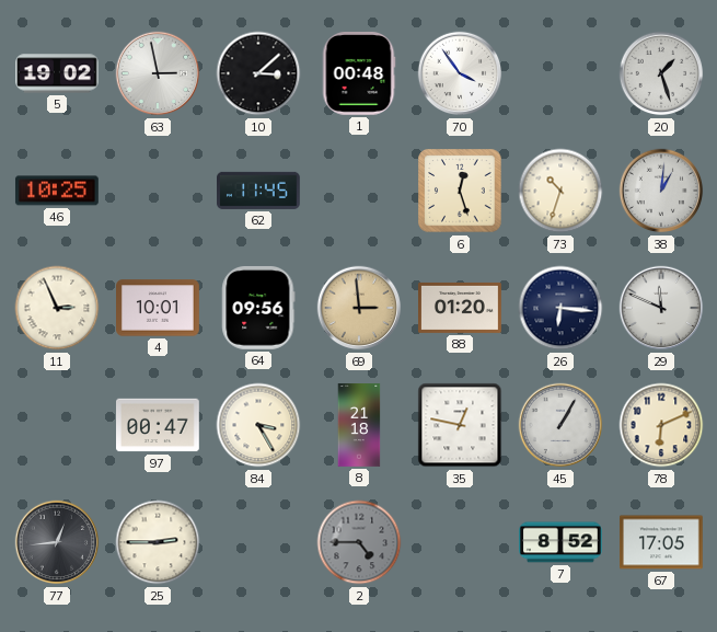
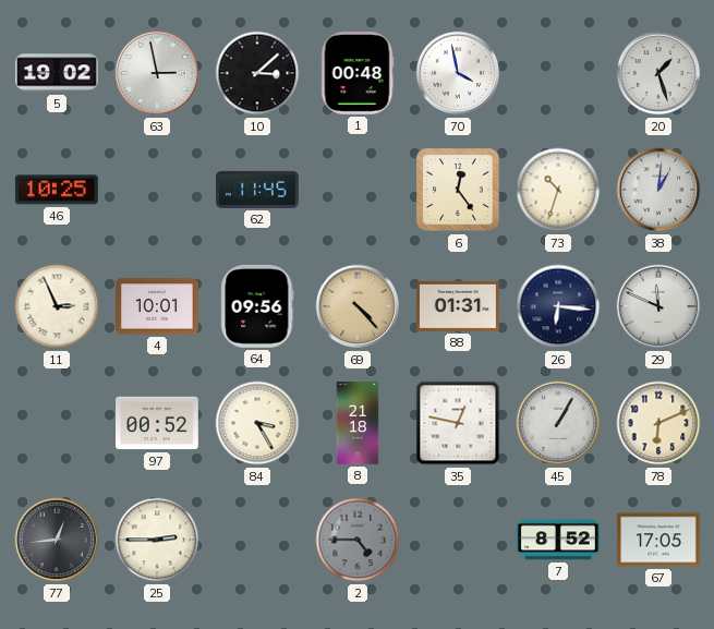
70: 3:54 -> 3:58 (458, 73)
6: 12:27 -> 12:24 (458, 190)
69: 2:59 -> 4:23 (358, 306)
88: 01:20 -> 01:31 (459, 306)
97: 00:47 -> 00:52 (158, 423)
